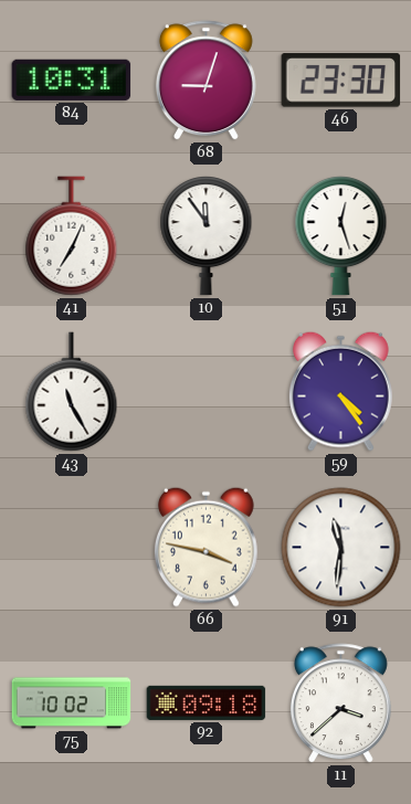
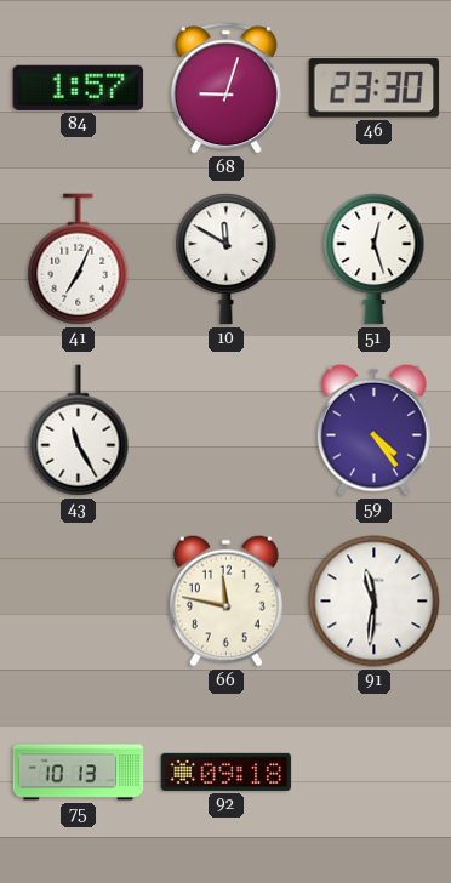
84: 10:31 -> 1:57 (79, 87)
10: 11:54 -> 11:50 (227, 260)
66: 3:47 -> 11:47 (225, 600)
75: 10:02 -> 10:13 (79, 773)
11: 3:38 -> none (340, 703)
